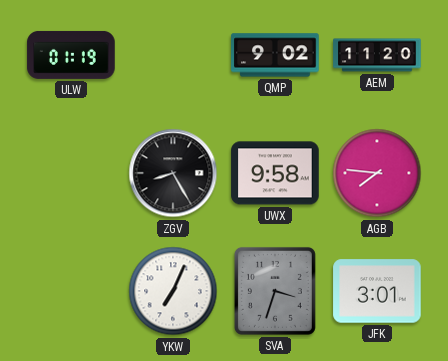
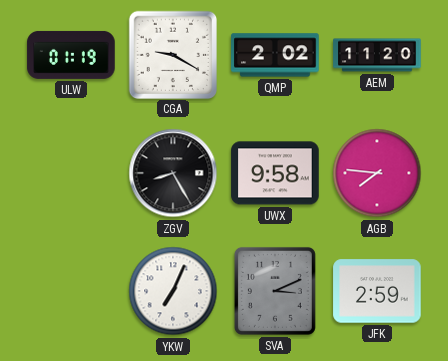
CGA: none -> 9:20 (172, 54)
QMP: 9:02 -> 2:02 (275, 55)
SVA: 3:33 -> 3:11 (275, 291)
JFK: 3:01 -> 2:59 (377, 291)
